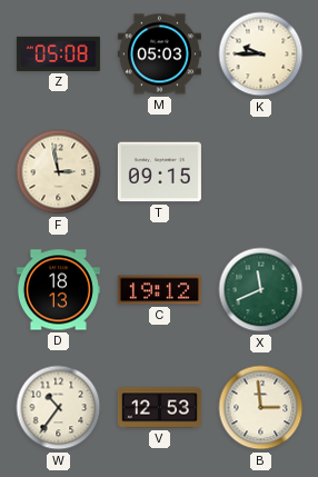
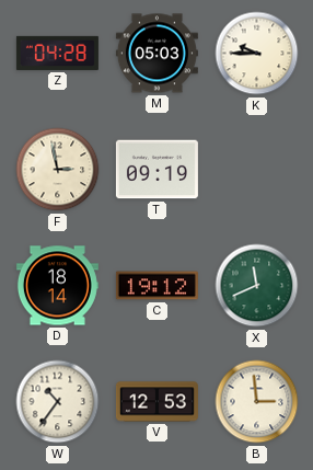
Z: 05:08 -> 04:28 (57, 53)
T: 09:15 -> 09:19 (156, 170)
D: 18:13 -> 18:14 (57, 286)
